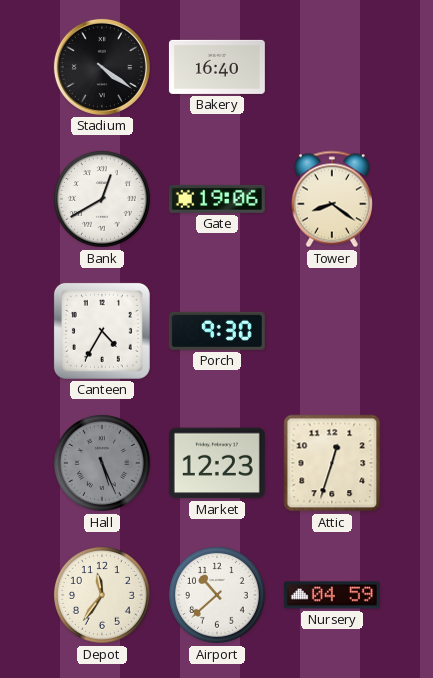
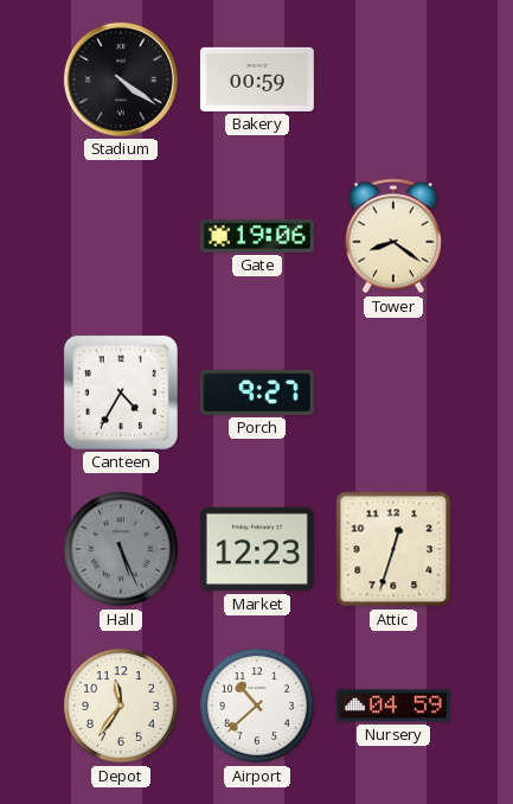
Bakery: 16:40 -> 00:59 (257, 79)
Bank: 12:40 -> none (102, 199)
Porch: 9:30 -> 9:27 (257, 393)
